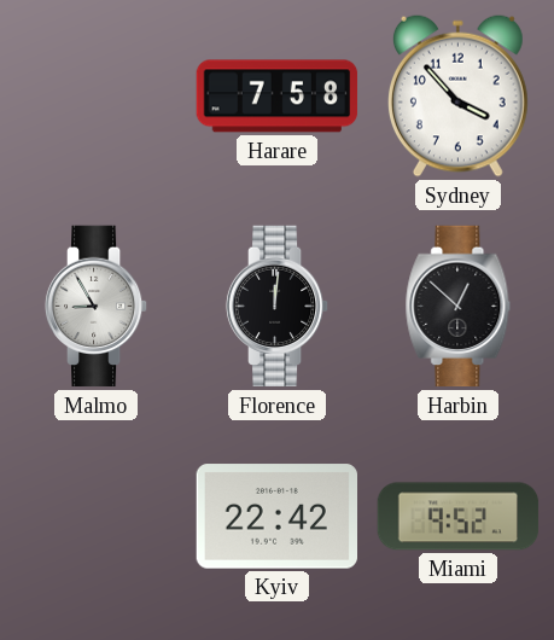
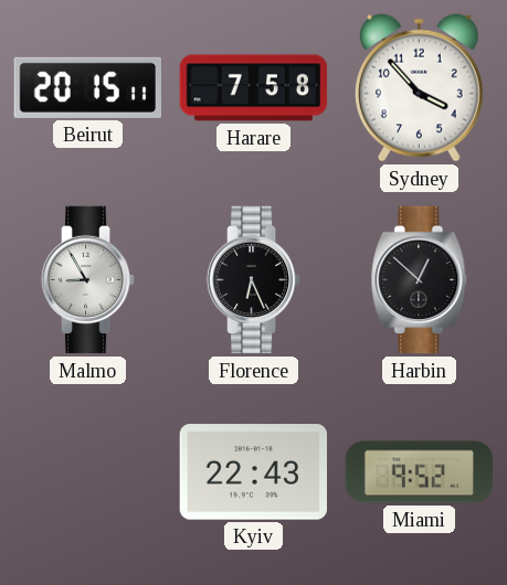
Beirut: none -> 20:15 (87, 87)
Florence: 12:01 -> 6:26 (254, 280)
Kyiv: 22:42 -> 22:43 (253, 472)
